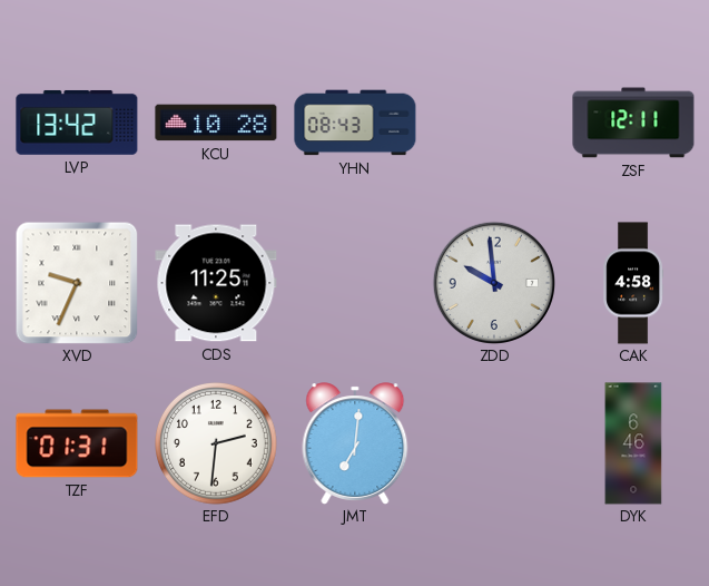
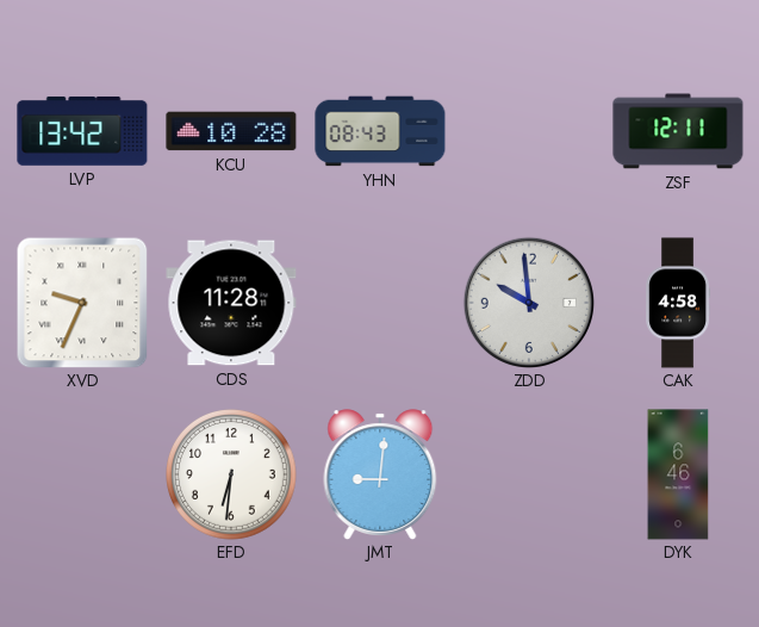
CDS: 11:25 -> 11:28 (231, 303)
TZF: 01:31 -> none (77, 443)
EFD: 2:31 -> 6:31 (232, 476)
JMT: 7:01 -> 9:01 (380, 474)
